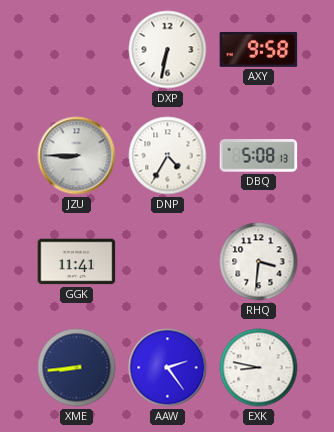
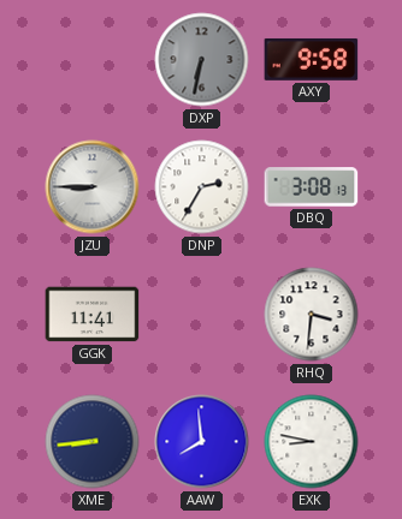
DXP dial: white -> grey (202, 60)
DNP: 4:35 -> 2:35 (202, 187)
DBQ: 5:08 -> 3:08 (312, 187)
AAW: 2:24 -> 7:59 (202, 442)
